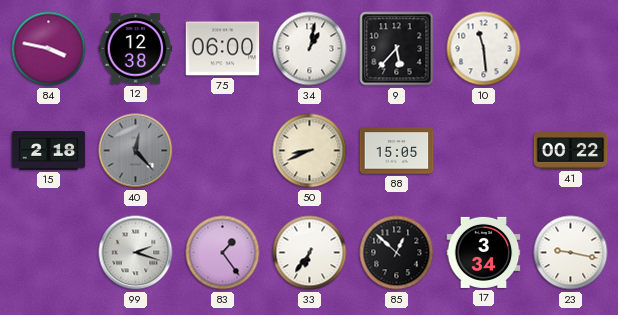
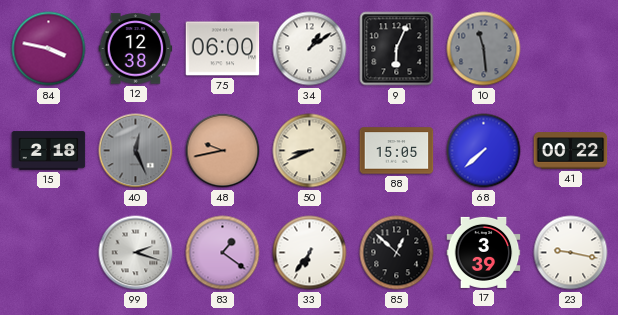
34: 1:02 -> 1:09 (310, 49)
9: 5:37 -> 6:04 (397, 49)
10 dial: white -> grey (484, 49)
40: 12:23 -> 12:26 (136, 151)
48: none -> 9:43 (223, 151)
68: none -> 7:38 (484, 151)
83: 1:24 -> 1:21 (223, 253)
17: 3:34 -> 3:39 (484, 252)
